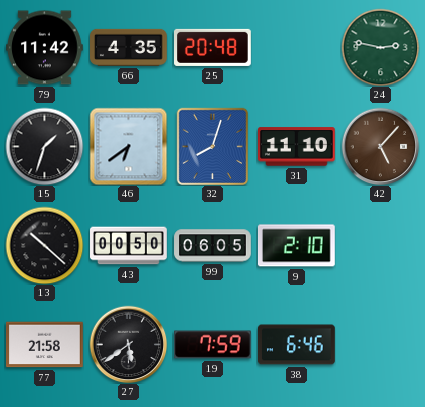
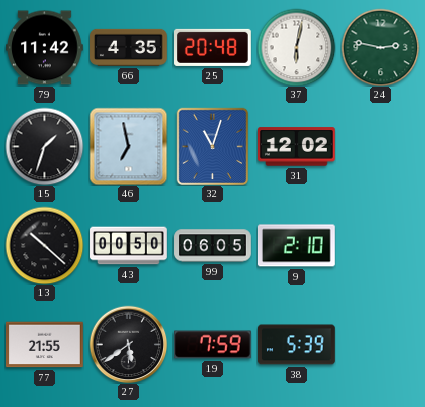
37: none -> 6:02 (296, 47)
46: 6:39 -> 6:58 (128, 146)
32: 8:03 -> 11:03 (213, 146)
31: 11:10 -> 12:02 (297, 147)
42: 5:07 -> none (380, 146)
77: 21:58 -> 21:55 (45, 345)
38: 6:46 -> 5:39 (297, 345)
